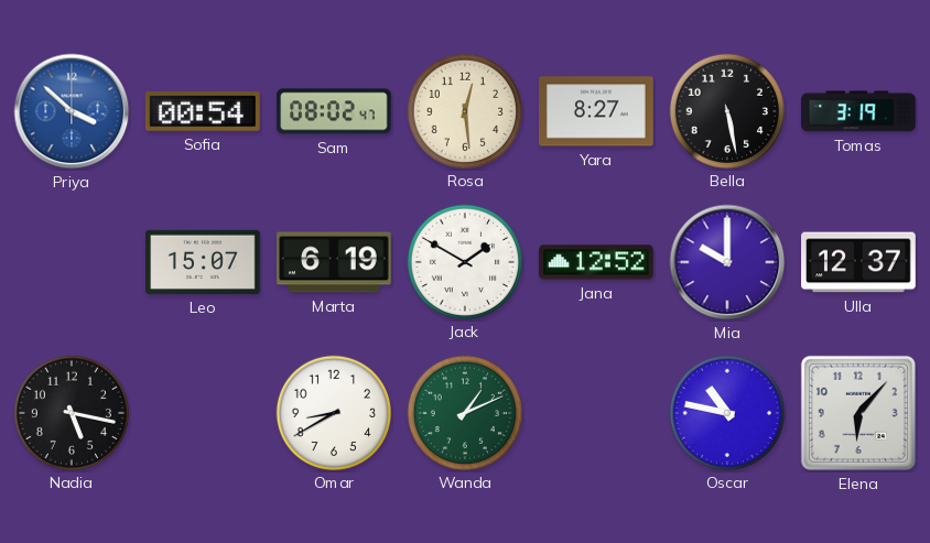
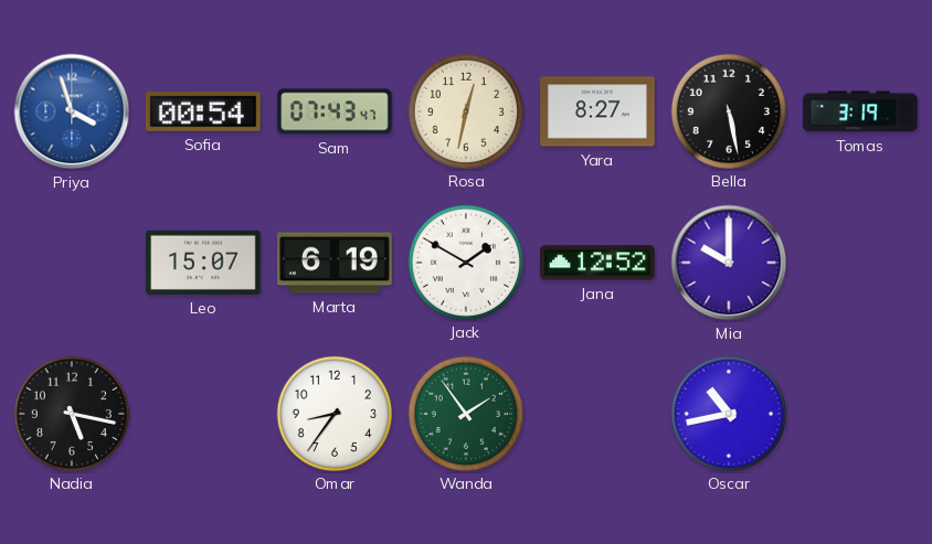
Priya: 3:52 -> 3:57 (72, 111)
Sam: 08:02 -> 07:43 (335, 111)
Rosa: 12:29 -> 12:32 (465, 110)
Ulla: 12:37 -> none (858, 262)
Omar: 8:40 -> 8:36 (333, 413)
Wanda: 1:11 -> 1:54 (465, 413)
Oscar: 10:47 -> 10:43 (728, 413)
Elena: 6:07 -> none (858, 413)
